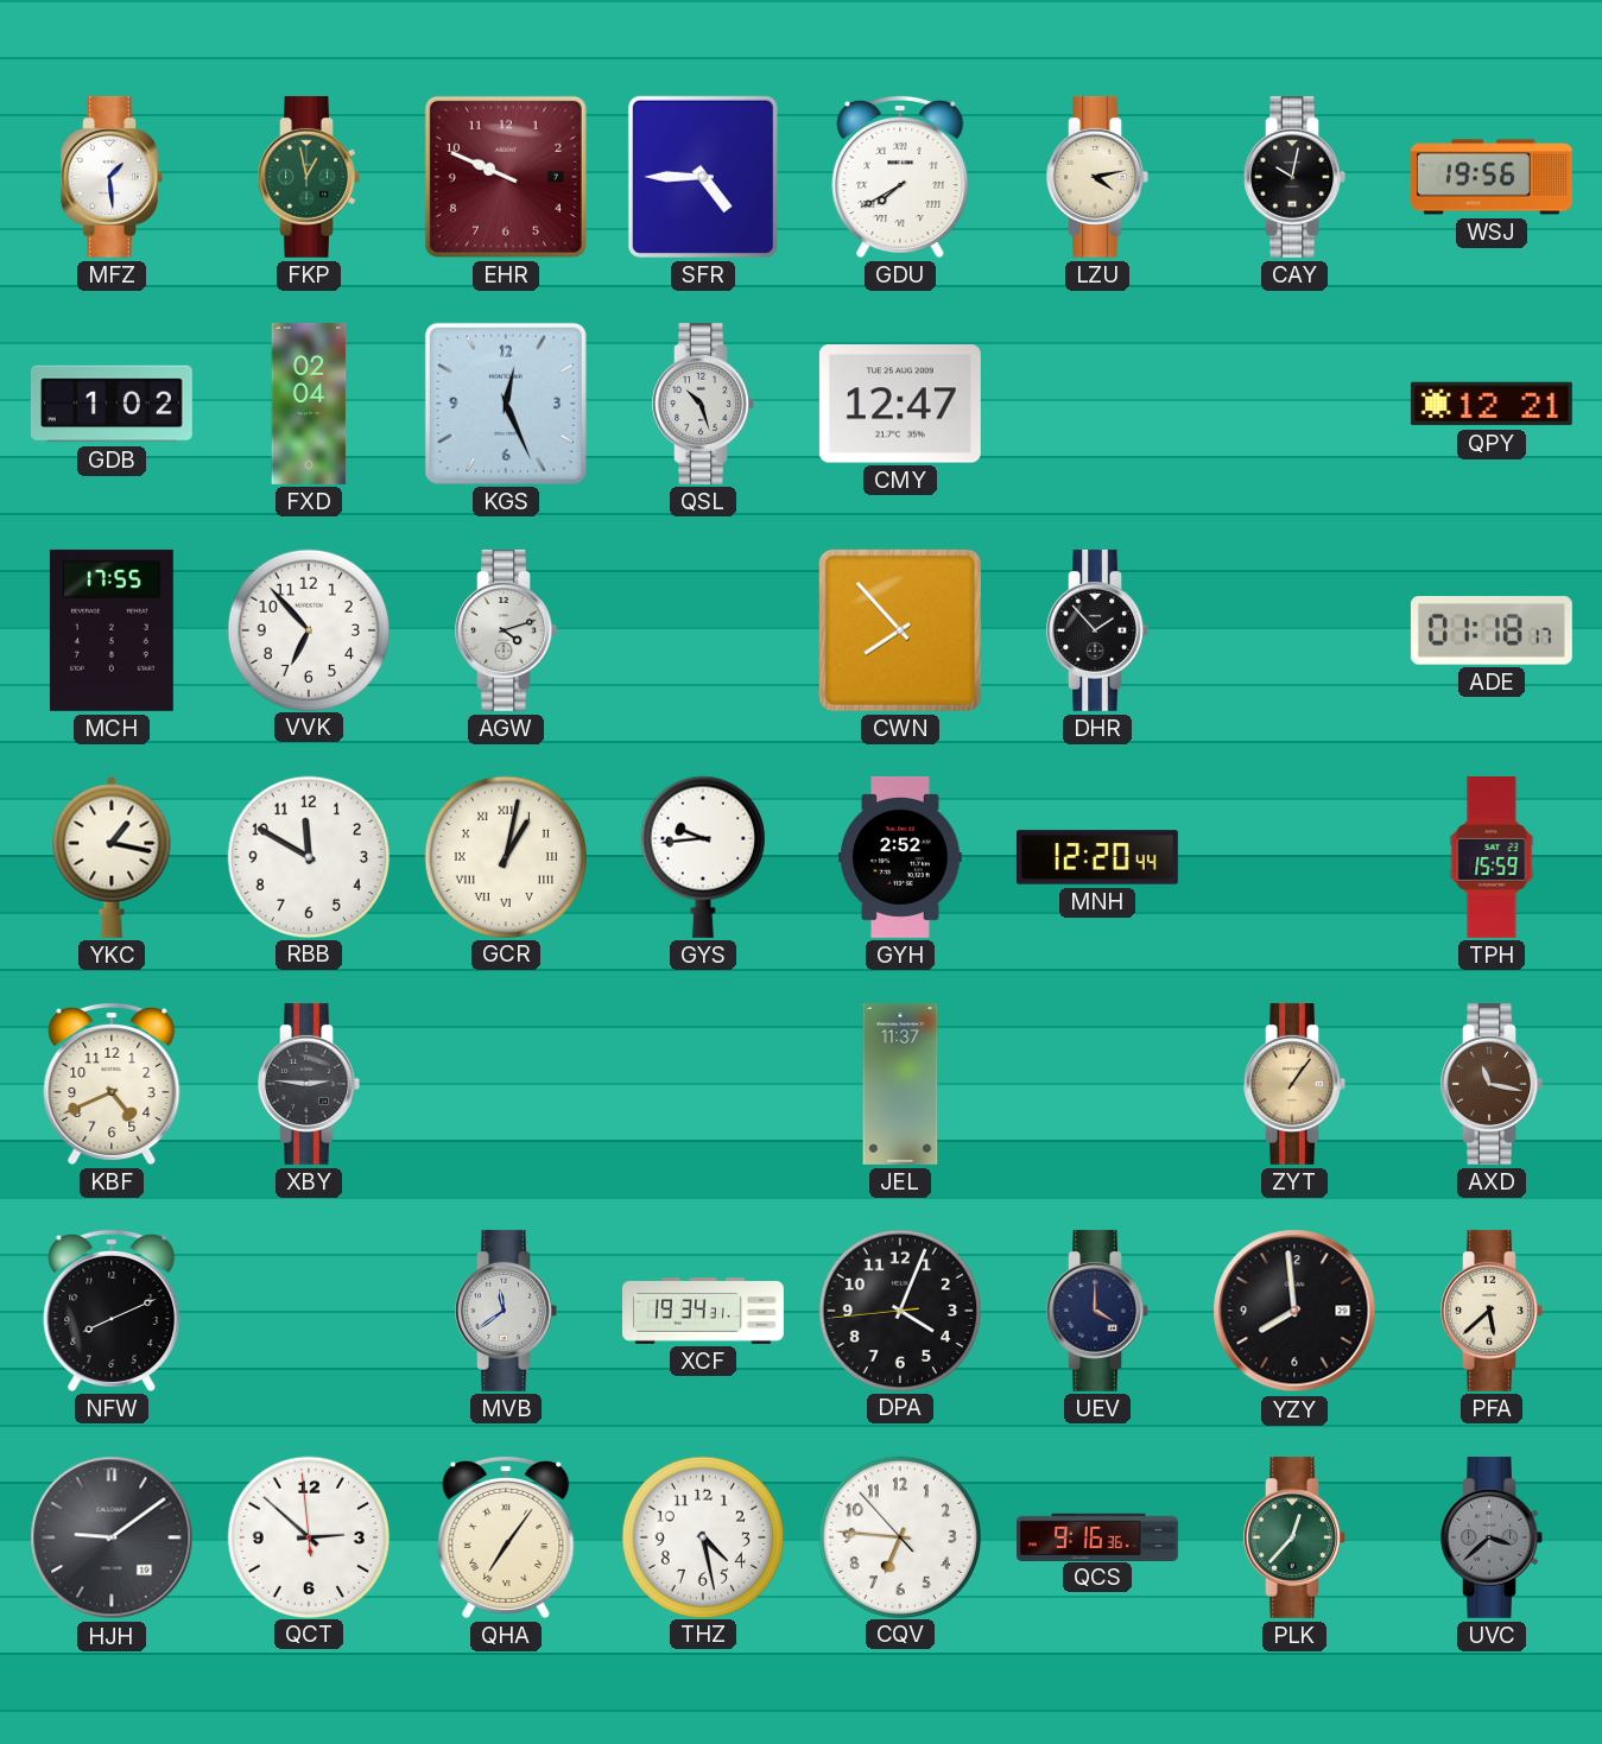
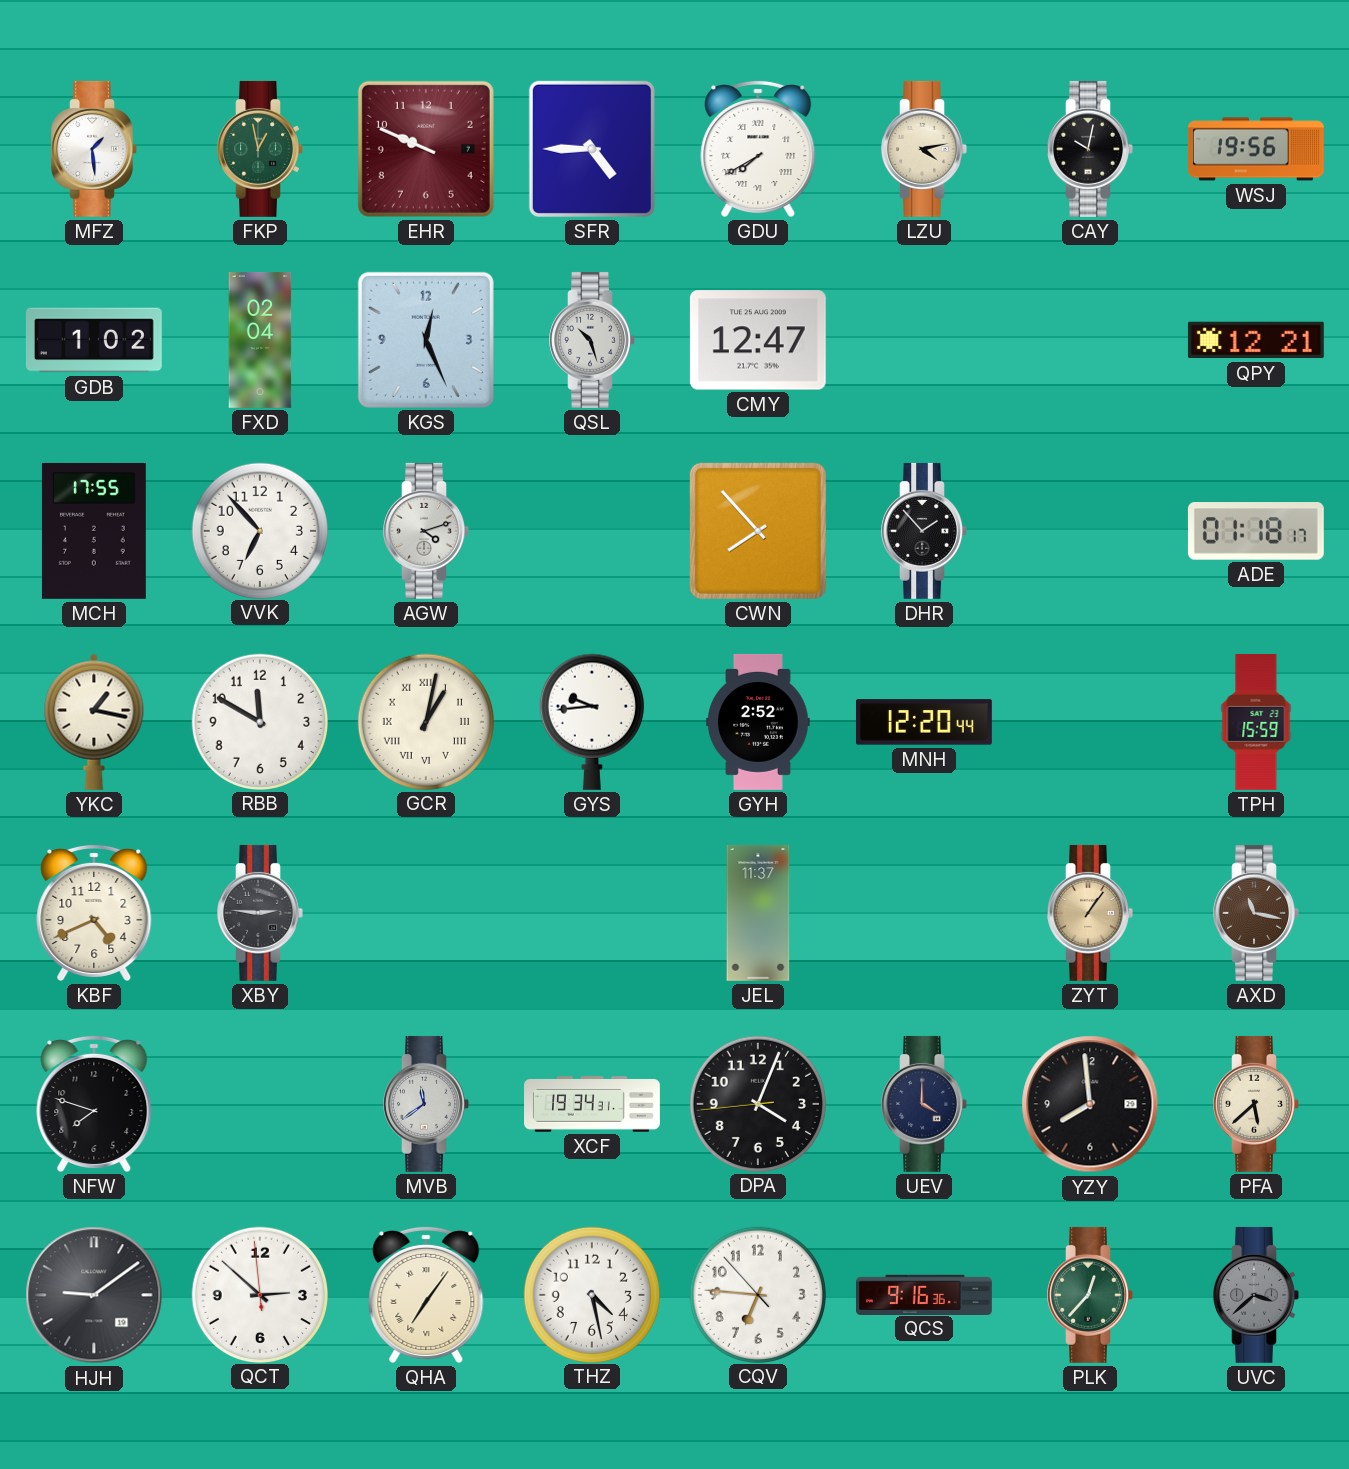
NFW: 8:11 -> 7:48 (94, 1103)
